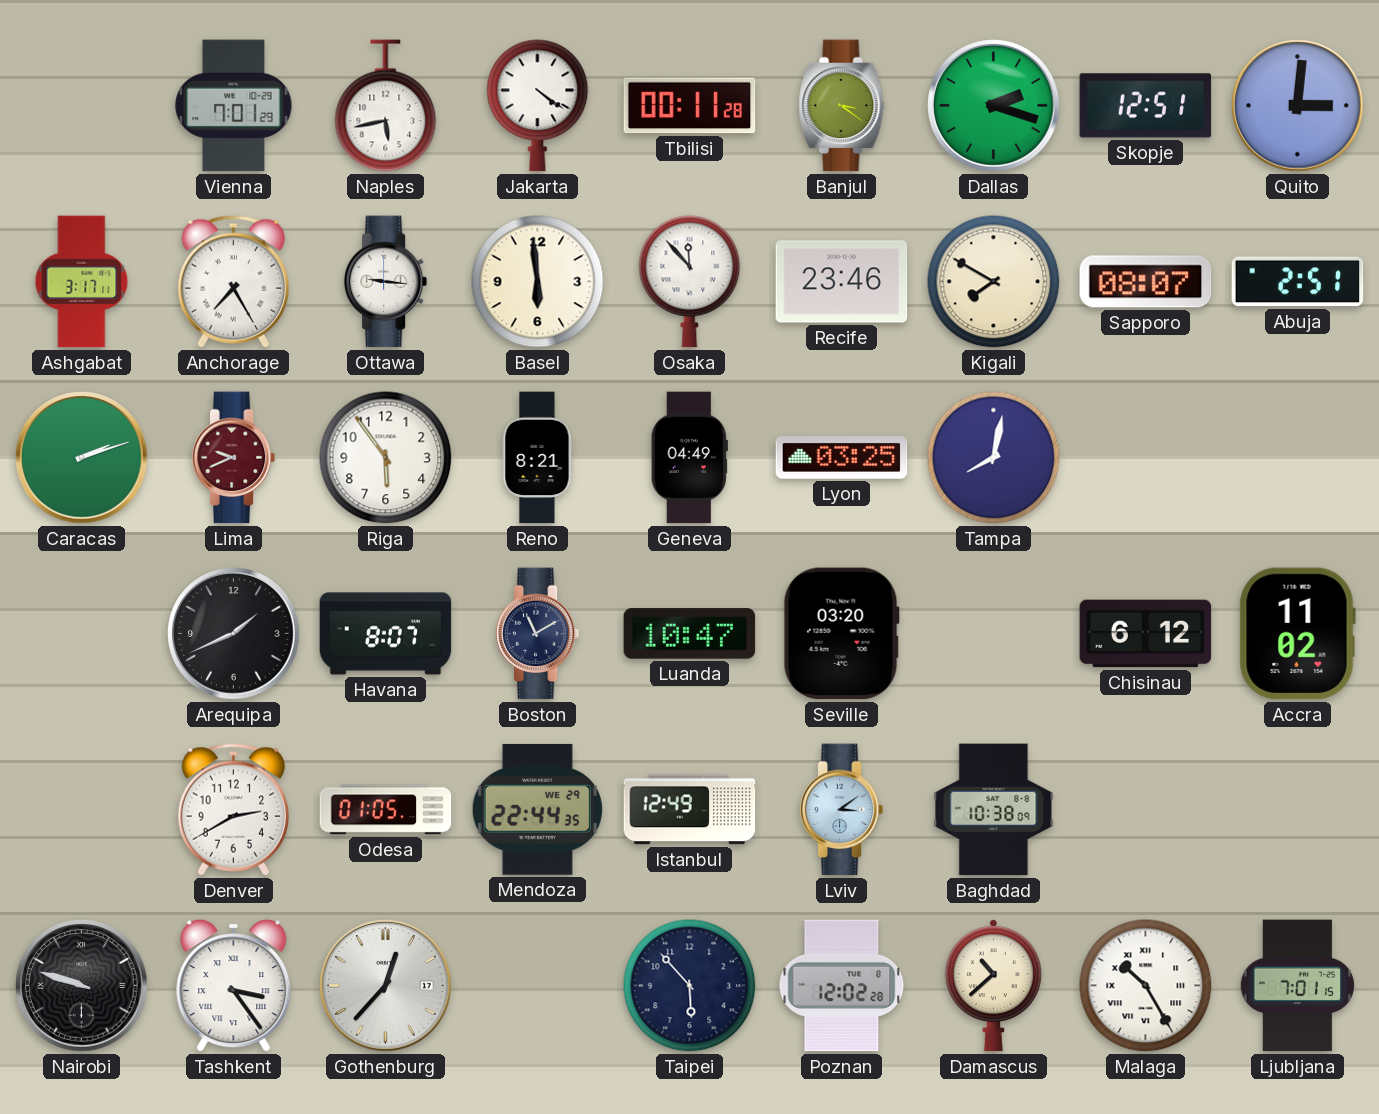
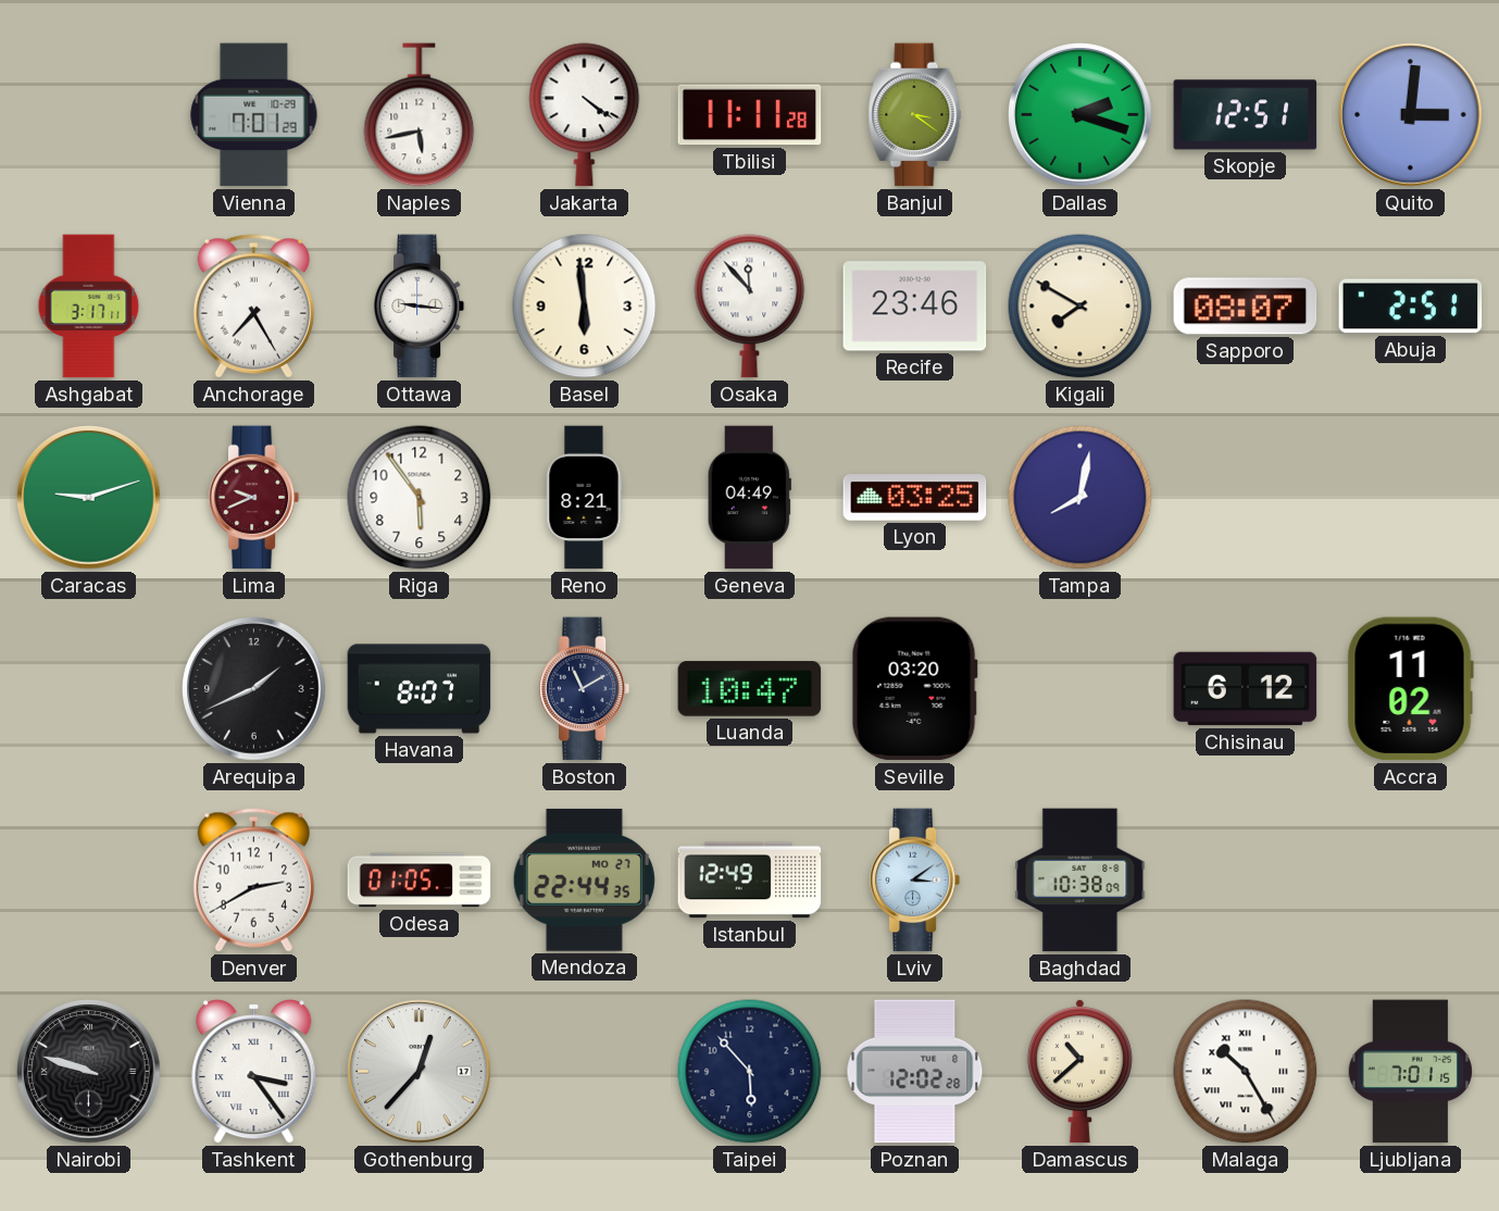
Tbilisi: 00:11 -> 11:11 (750, 115)
Caracas: 2:12 -> 9:12 (89, 498)
Mendoza date: WE 29 -> MO 27 (584, 879)
